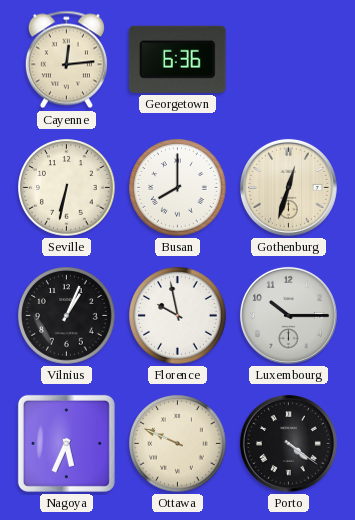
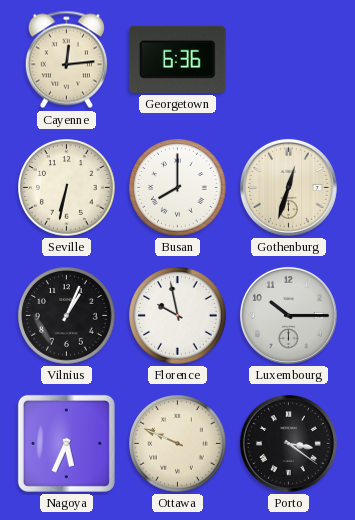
Porto: 4:21 -> 3:21 (288, 443)
